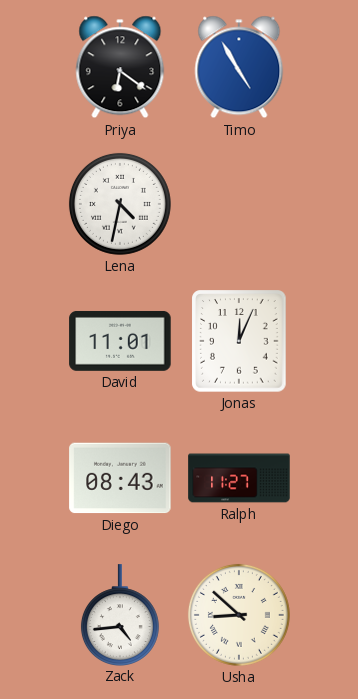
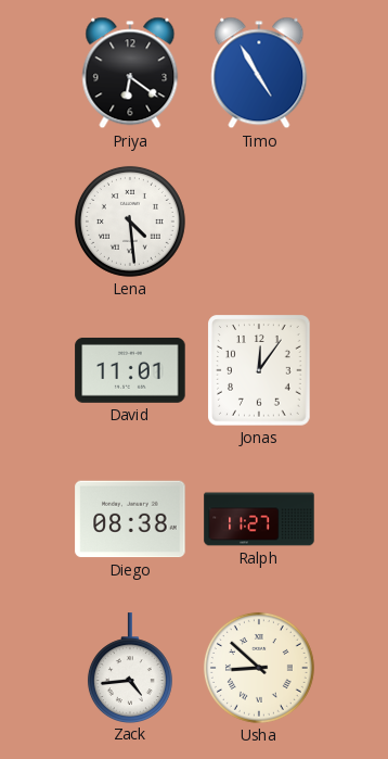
Lena: 4:32 -> 4:29 (130, 222)
Jonas: 12:04 -> 12:06 (259, 370)
Diego: 08:43 -> 08:38 (130, 519)
